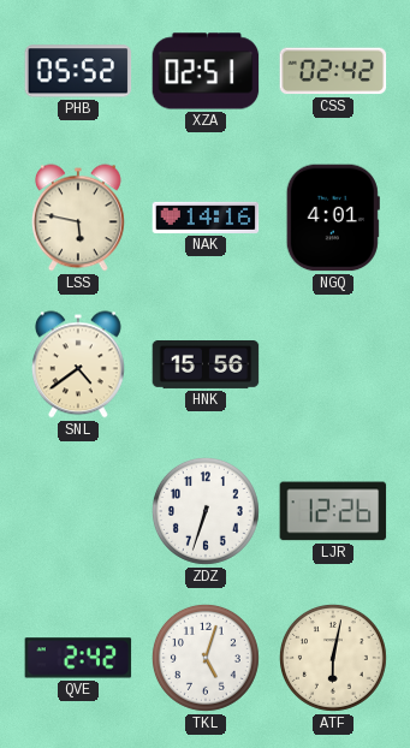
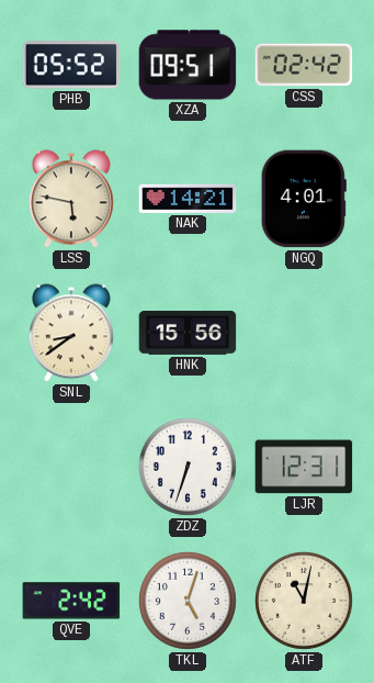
XZA: 02:51 -> 09:51 (188, 65)
NAK: 14:16 -> 14:21 (188, 199)
SNL: 4:39 -> 8:39 (71, 333)
LJR: 12:26 -> 12:31 (304, 467)
ATF: 6:02 -> 11:02 (304, 601)
